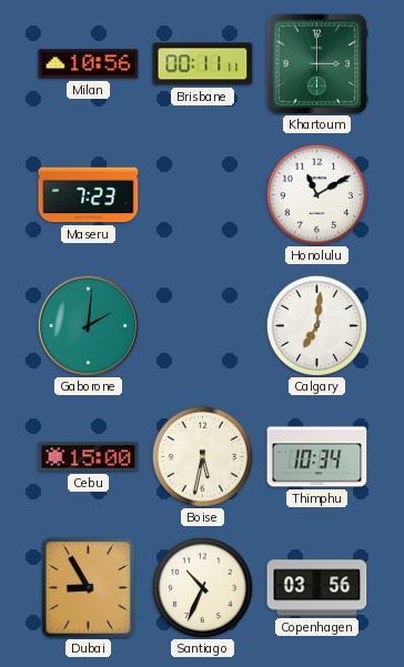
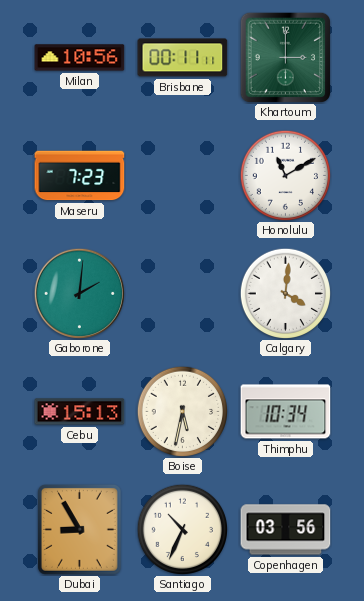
Calgary: 7:01 -> 4:01 (285, 293)
Cebu: 15:00 -> 15:13 (80, 412)
